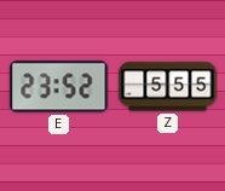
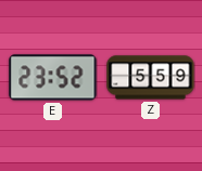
Z: 5:55 -> 5:59 (151, 78)
